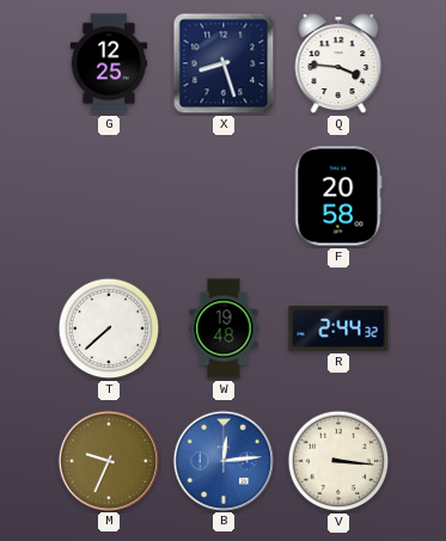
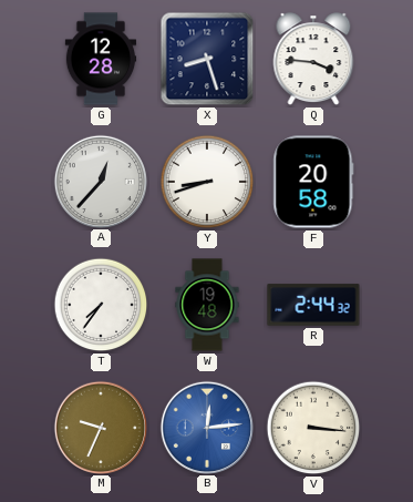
G: 12:25 -> 12:28 (101, 59)
A: none -> 12:37 (100, 181)
Y: none -> 8:42 (207, 182)
T: 7:38 -> 7:36 (101, 305)
